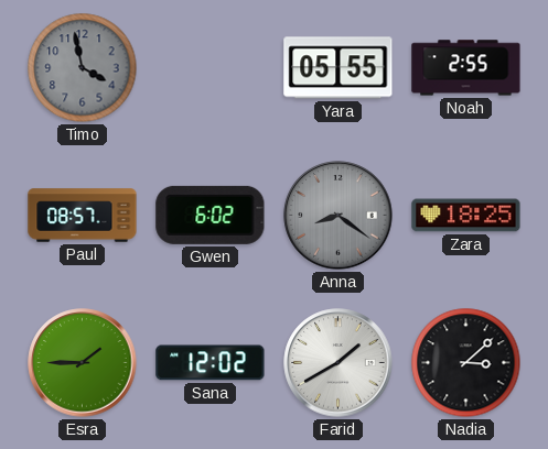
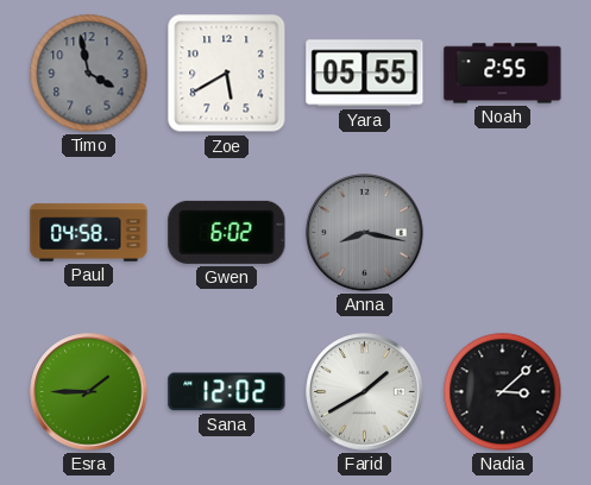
Zoe: none -> 5:40 (227, 74)
Paul: 08:57 -> 04:58 (89, 233)
Anna: 8:21 -> 8:17 (365, 233)
Zara: 18:25 -> none (466, 216)
